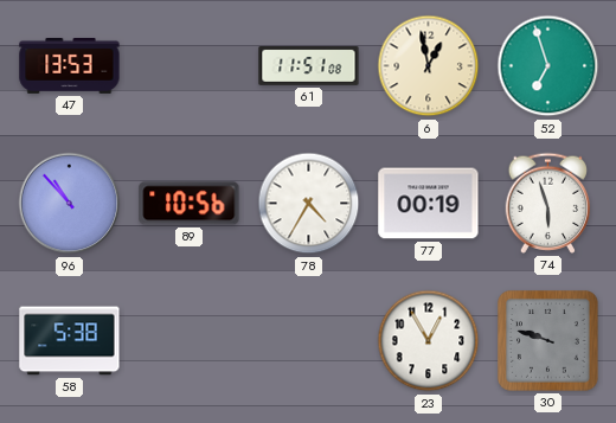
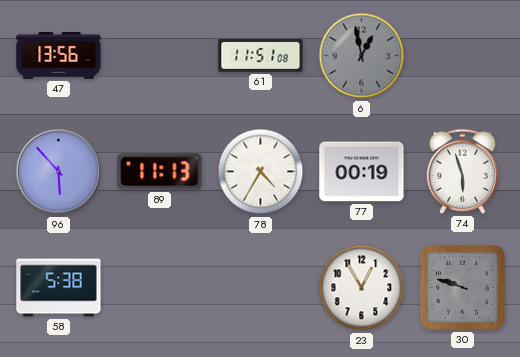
47: 13:53 -> 13:56 (59, 56)
6 dial: cream -> grey (362, 56)
52: 6:57 -> none (548, 66)
96: 10:53 -> 5:53 (59, 172)
89: 10:56 -> 11:13 (160, 172)
